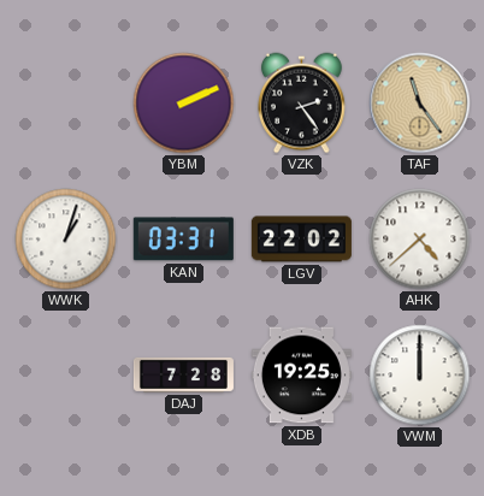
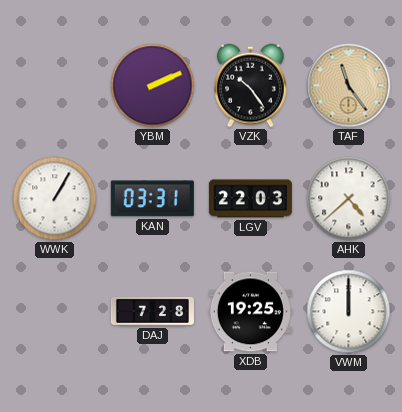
VZK: 2:24 -> 10:24 (251, 86)
WWK: 1:03 -> 1:05 (55, 199)
LGV: 22:02 -> 22:03 (250, 199)
